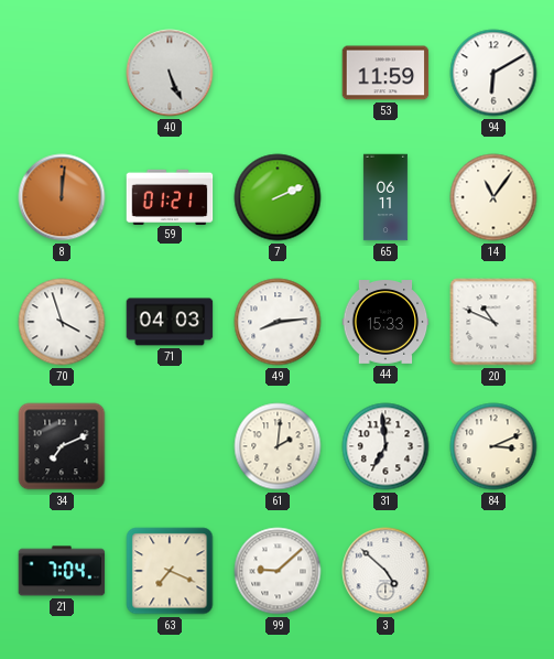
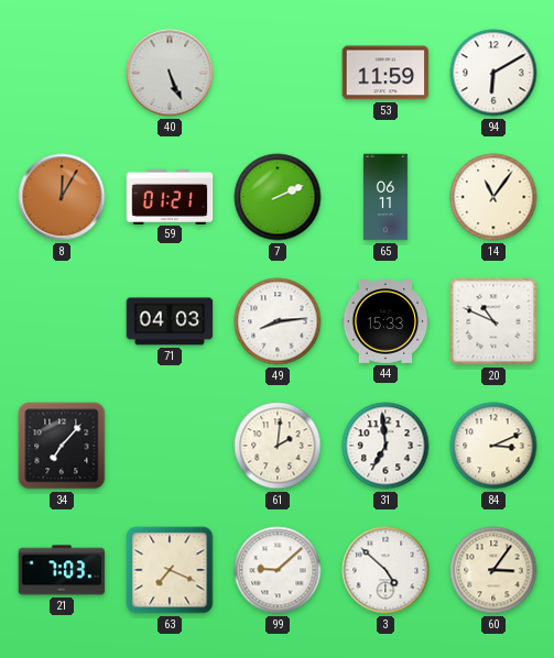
8: 12:01 -> 12:05 (62, 197)
70: 3:57 -> none (62, 322)
34: 7:11 -> 7:07 (62, 446)
21: 7:04 -> 7:03 (62, 570)
60: none -> 3:06 (493, 570)
